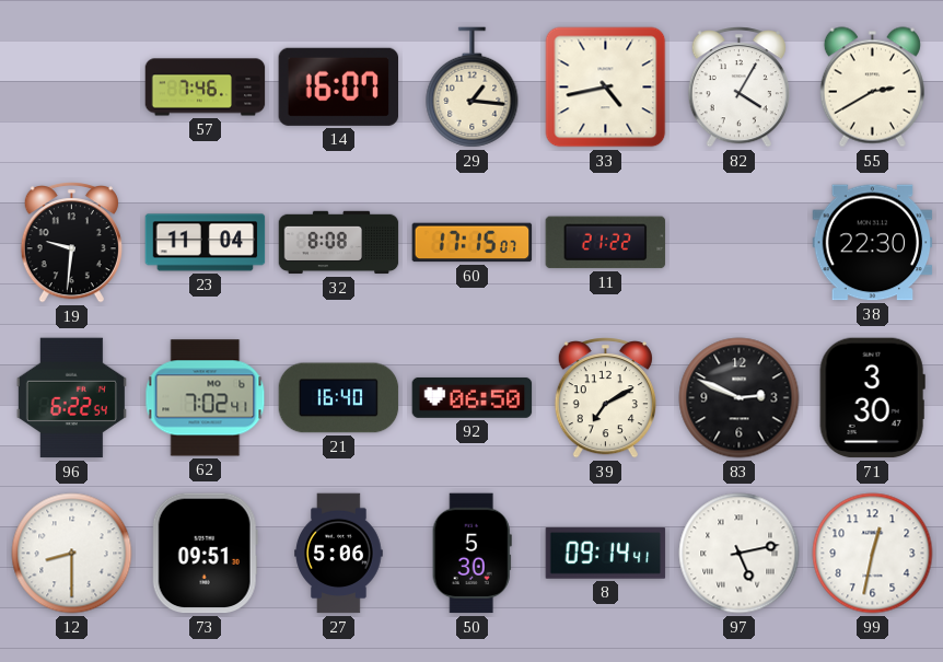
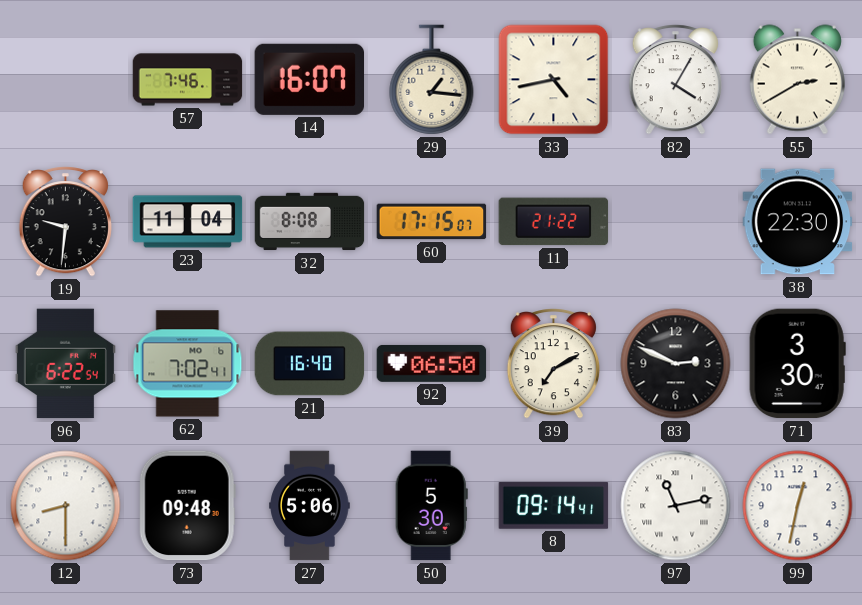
73: 09:51 -> 09:48 (187, 506)
97: 5:13 -> 11:13 (676, 506)
